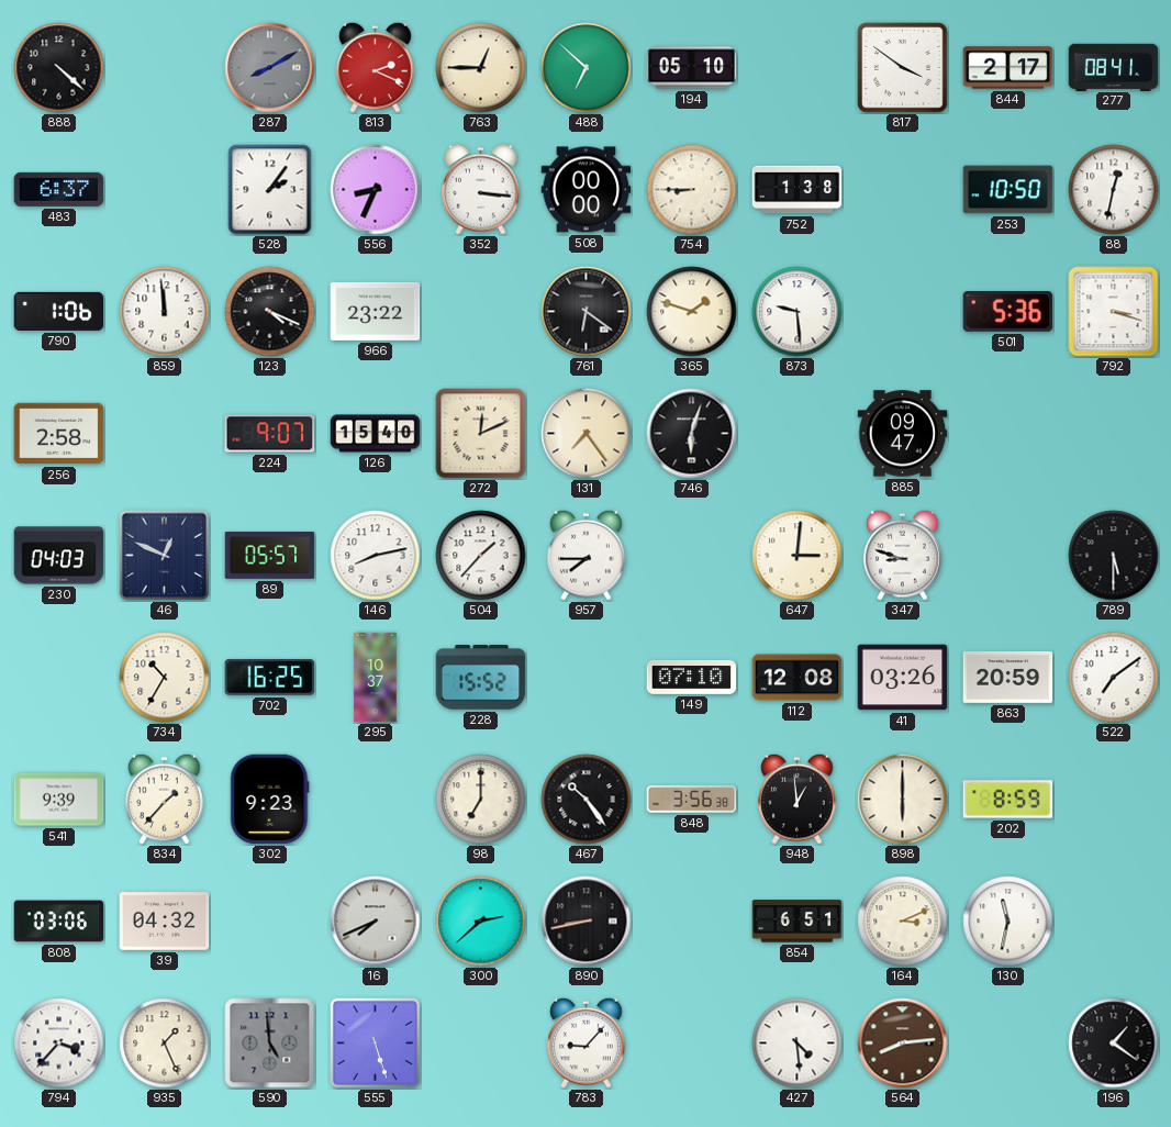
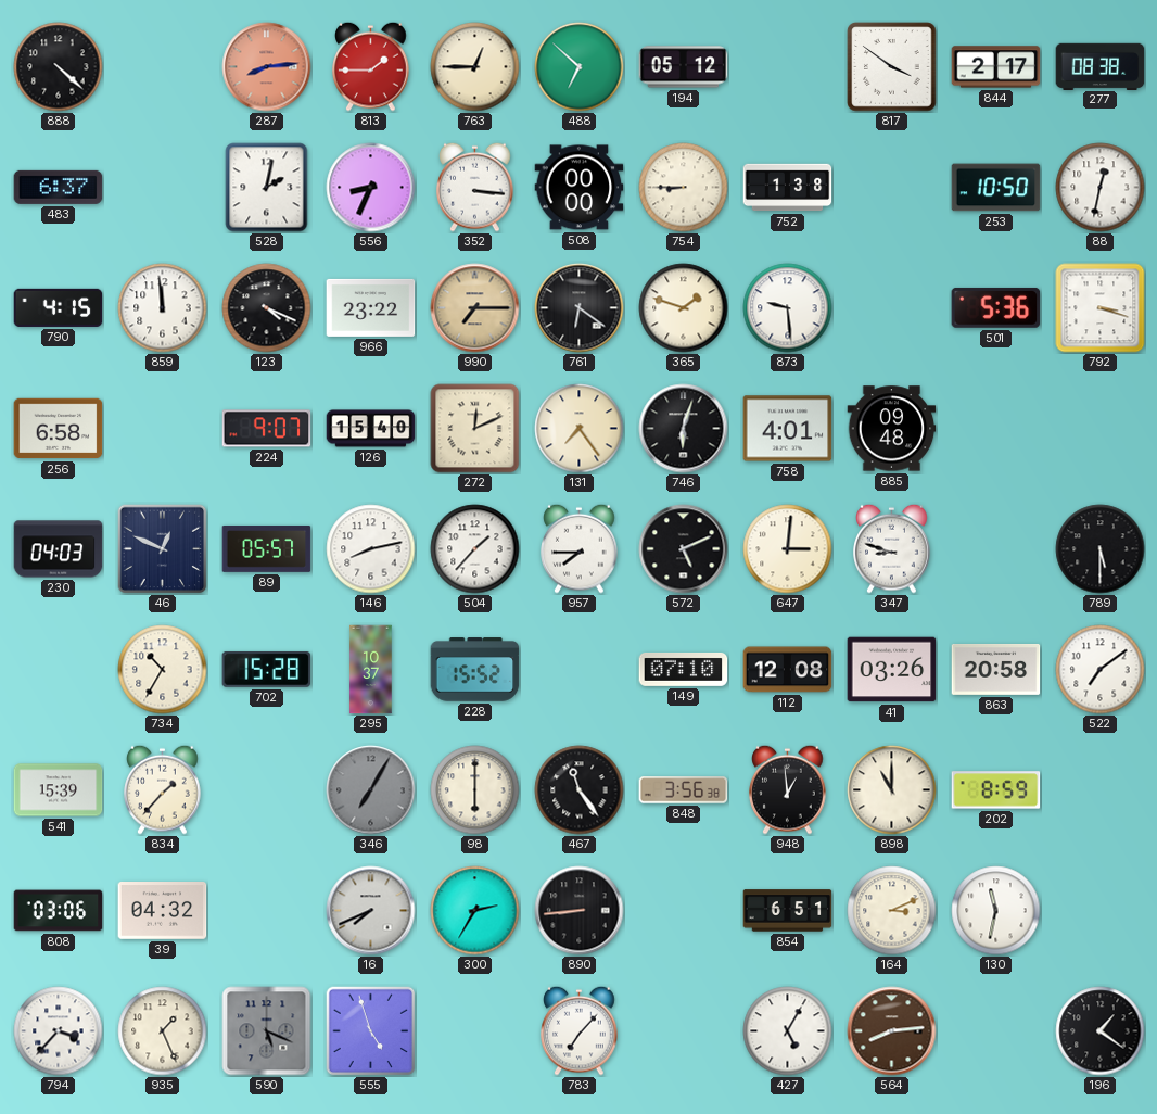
287: 8:10 -> 8:14 (267, 67)
287 dial: grey -> salmon (267, 67)
813: 2:19 -> 1:45 (371, 66)
194: 05:10 -> 05:12 (684, 67)
277: 08:41 -> 08:38 (1101, 66)
528: 2:06 -> 2:02 (267, 188)
790: 1:06 -> 4:15 (59, 307)
990: none -> 7:15 (475, 308)
256: 2:58 -> 6:58 (59, 429)
758: none -> 4:01 (788, 429)
885: 09:47 -> 09:48 (892, 429)
572: none -> 5:11 (684, 549)
702: 16:25 -> 15:28 (267, 670)
863: 20:59 -> 20:58 (996, 669)
541: 9:39 -> 15:39 (59, 790)
302: 9:23 -> none (270, 800)
346: none -> 7:05 (371, 790)
98: 7:00 -> 6:00 (475, 790)
467: 10:24 -> 11:24 (580, 790)
898: 6:00 -> 11:00 (892, 790)
300: 2:38 -> 2:35 (475, 911)
890: 8:43 -> 8:44 (580, 911)
590: 4:59 -> 5:19 (267, 1031)
555: 5:27 -> 4:57 (370, 1030)
783: 9:07 -> 7:07 (580, 1030)
427: 4:29 -> 5:05 (788, 1031)
